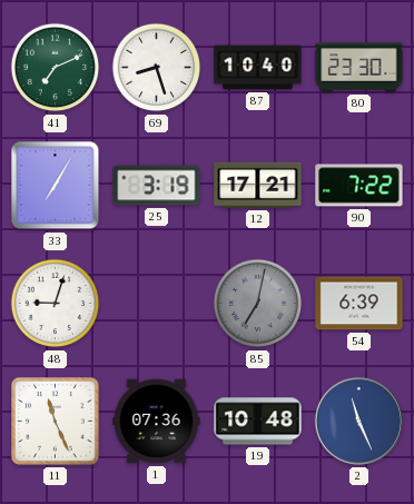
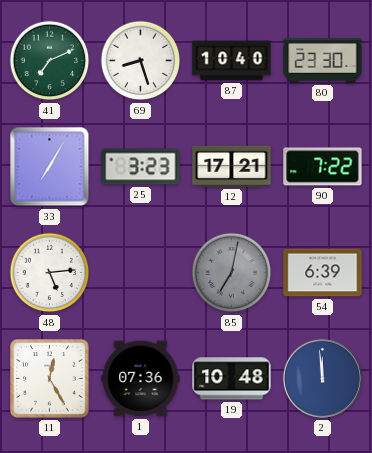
25: 3:19 -> 3:23 (141, 167)
48: 9:03 -> 5:14 (50, 273)
11: 11:26 -> 12:25 (50, 379)
2: 11:26 -> 11:59 (322, 378)
